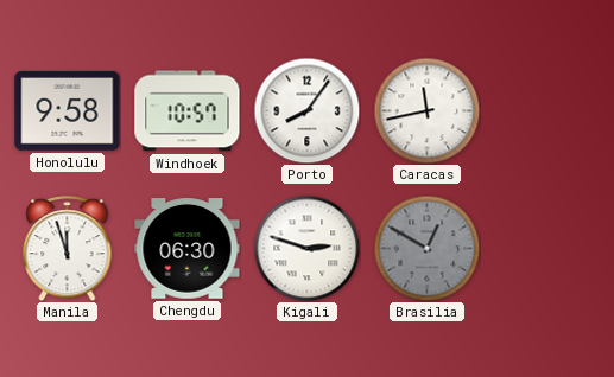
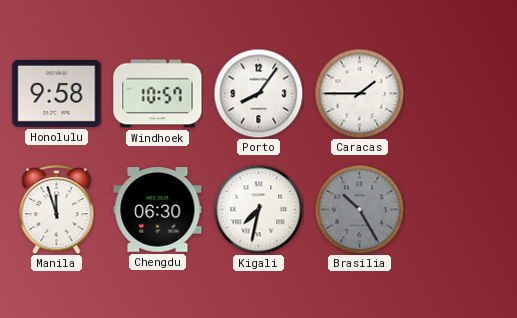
Caracas: 11:43 -> 1:45 (359, 93)
Kigali: 2:48 -> 7:32 (258, 209)
Brasilia: 12:50 -> 10:25 (359, 209)
